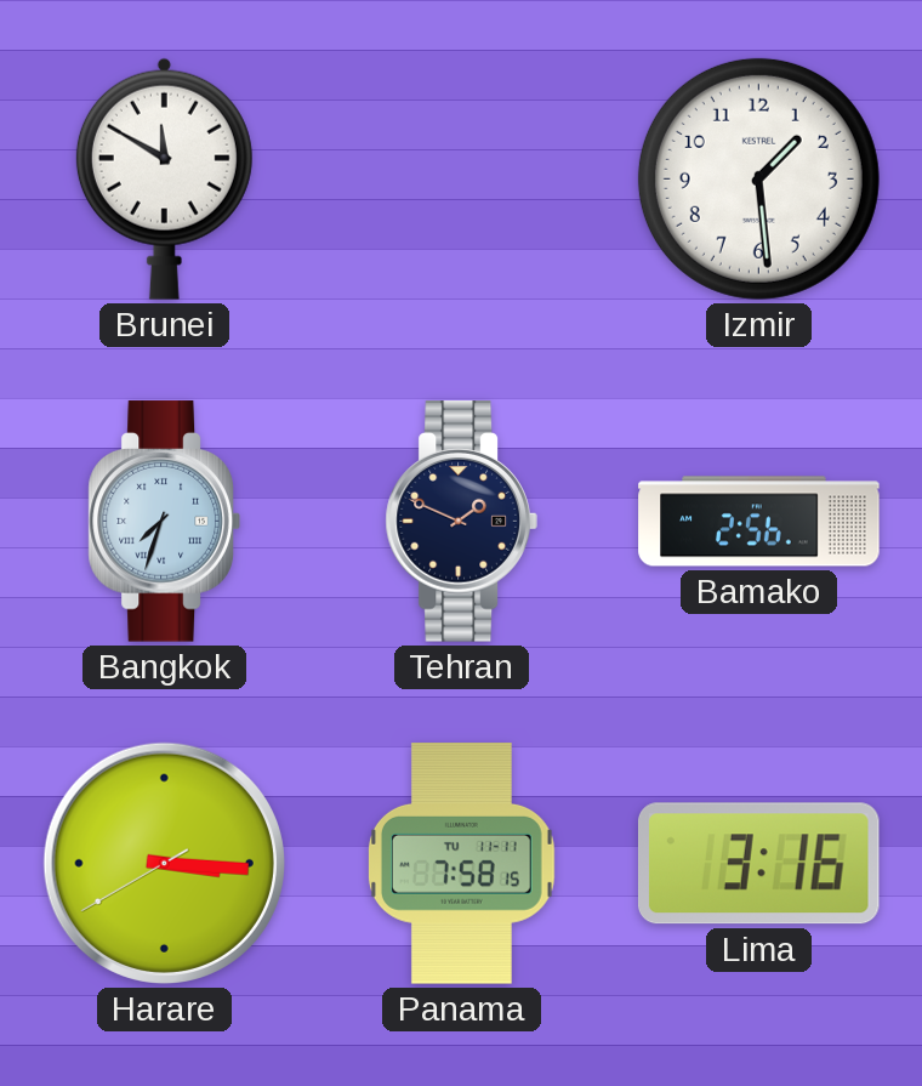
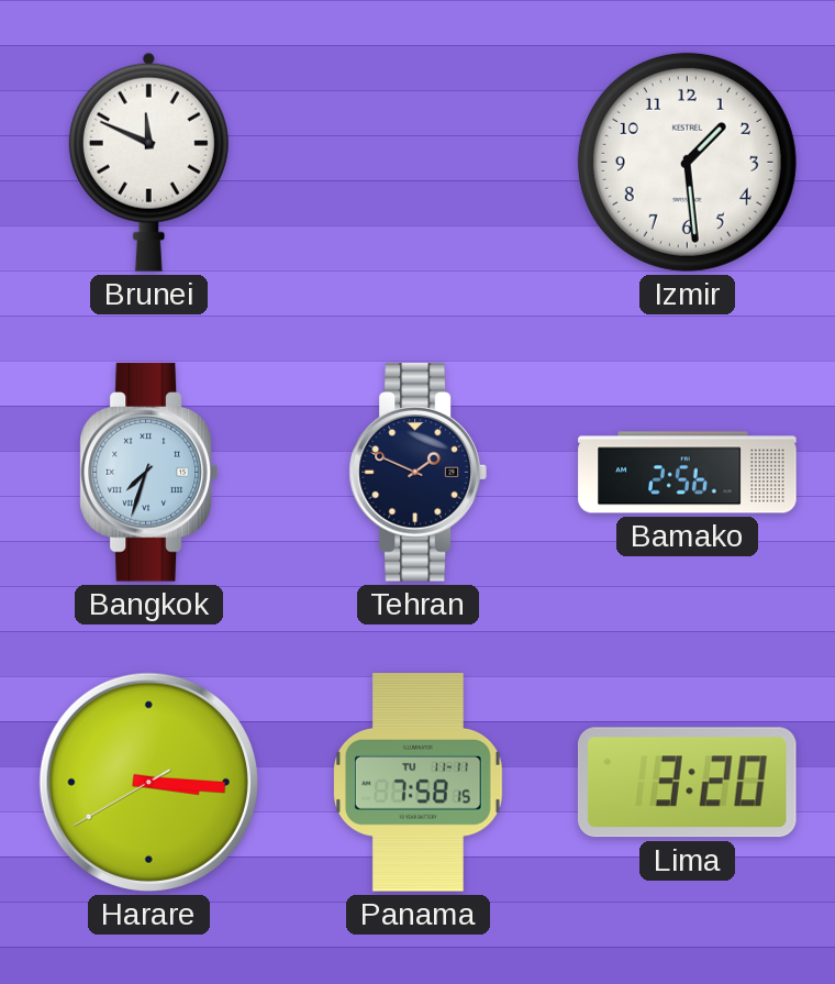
Brunei: 11:50 -> 11:49 (148, 162)
Lima: 3:16 -> 3:20 (687, 783)
